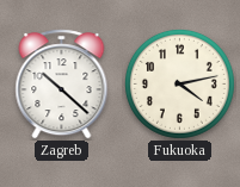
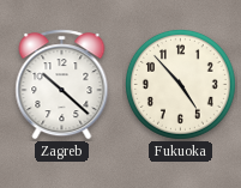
Fukuoka: 4:13 -> 4:53 (180, 84)
